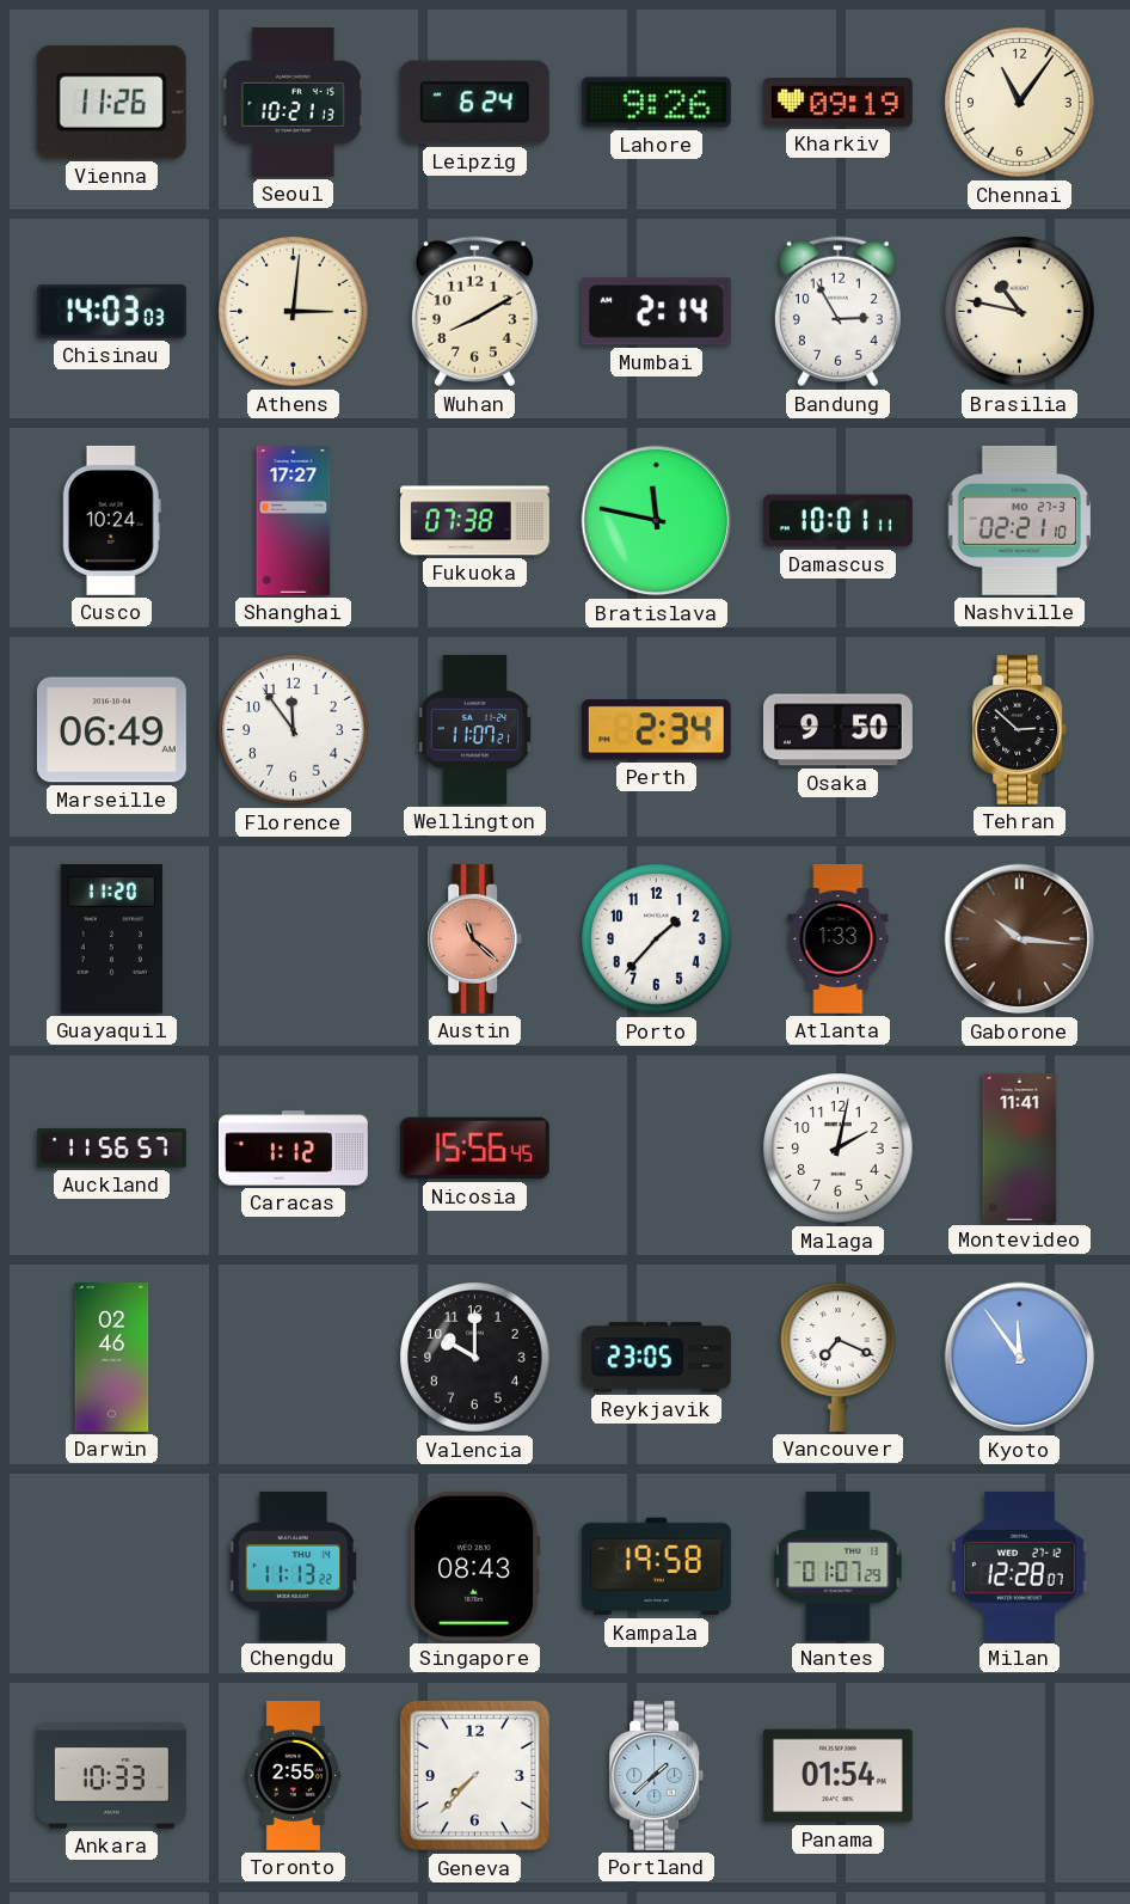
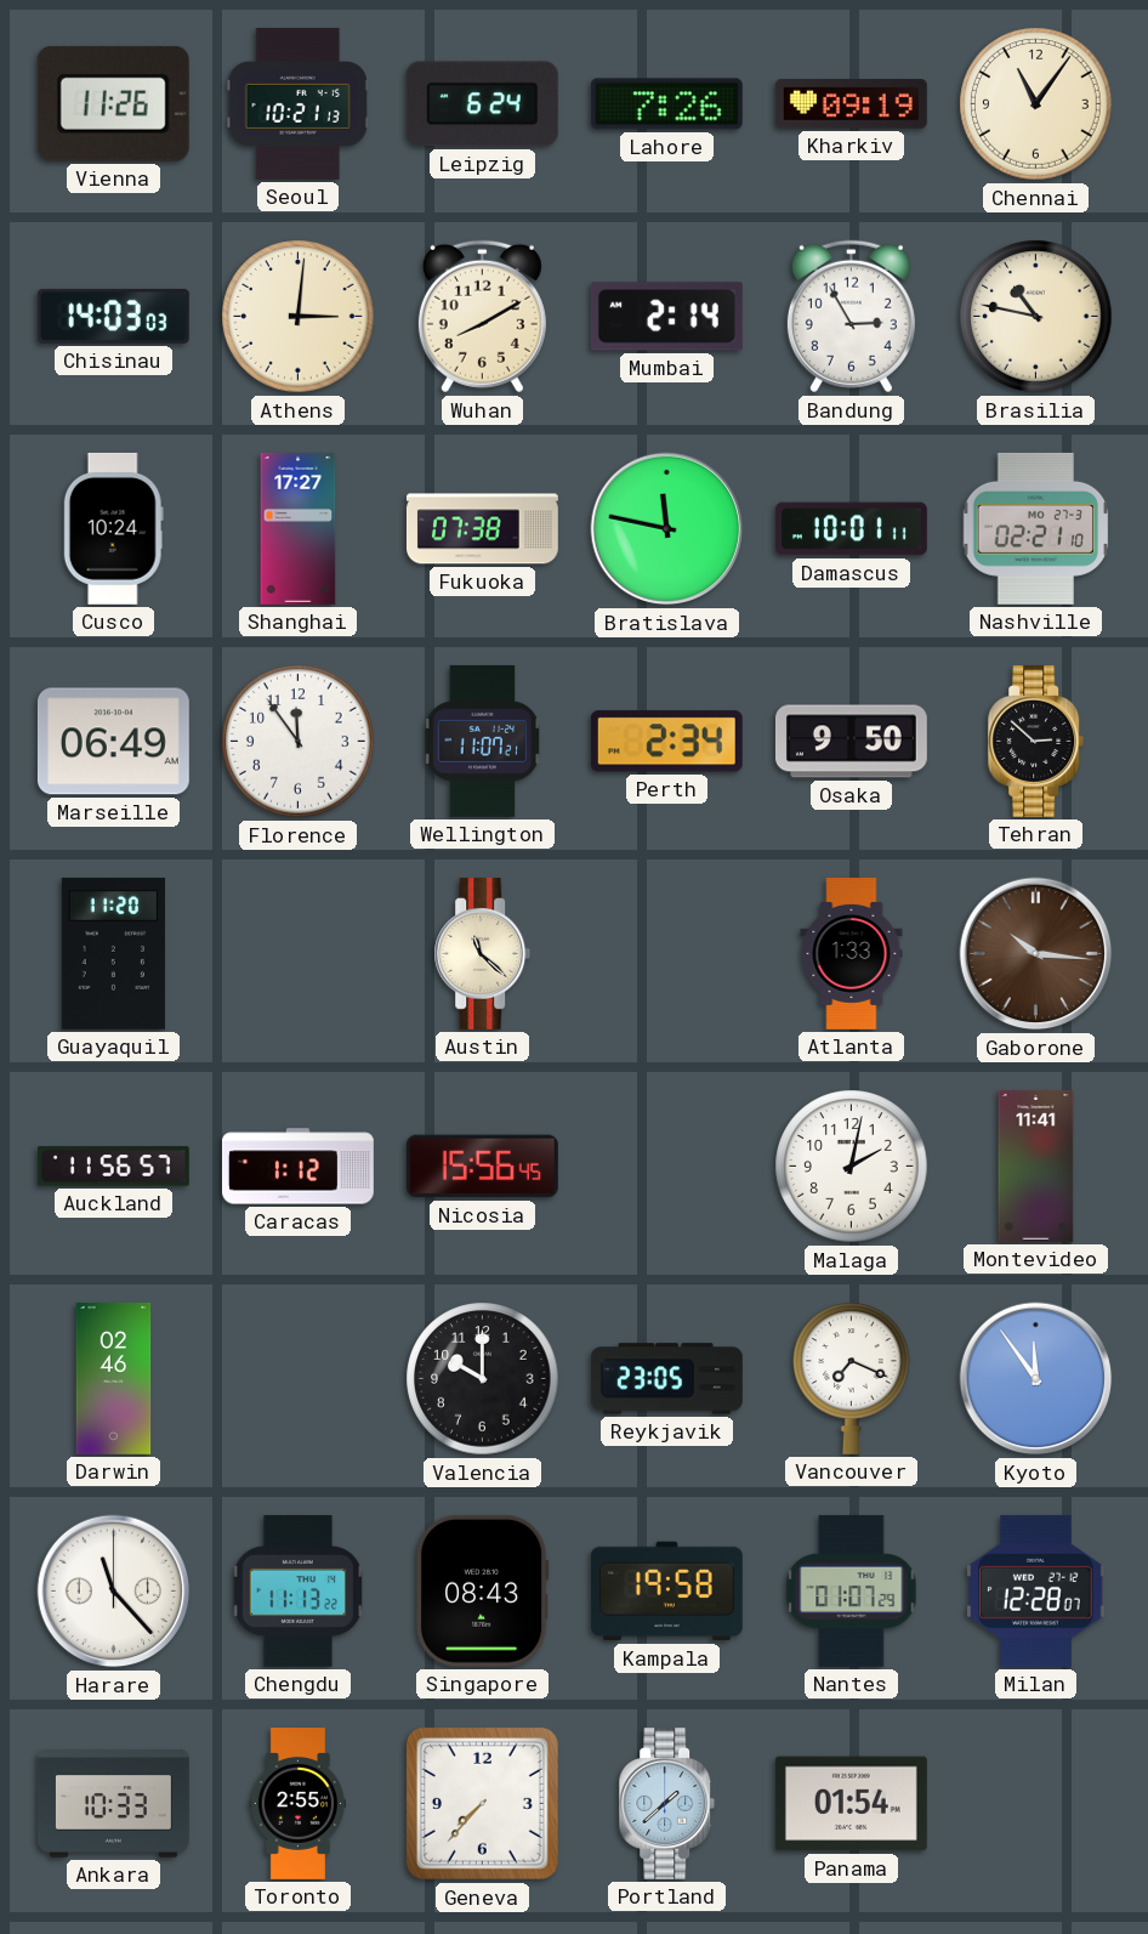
Lahore: 9:26 -> 7:26 (666, 104)
Austin dial: salmon -> cream (483, 953)
Porto: 1:37 -> none (657, 939)
Harare: none -> 11:23 (114, 1592)
